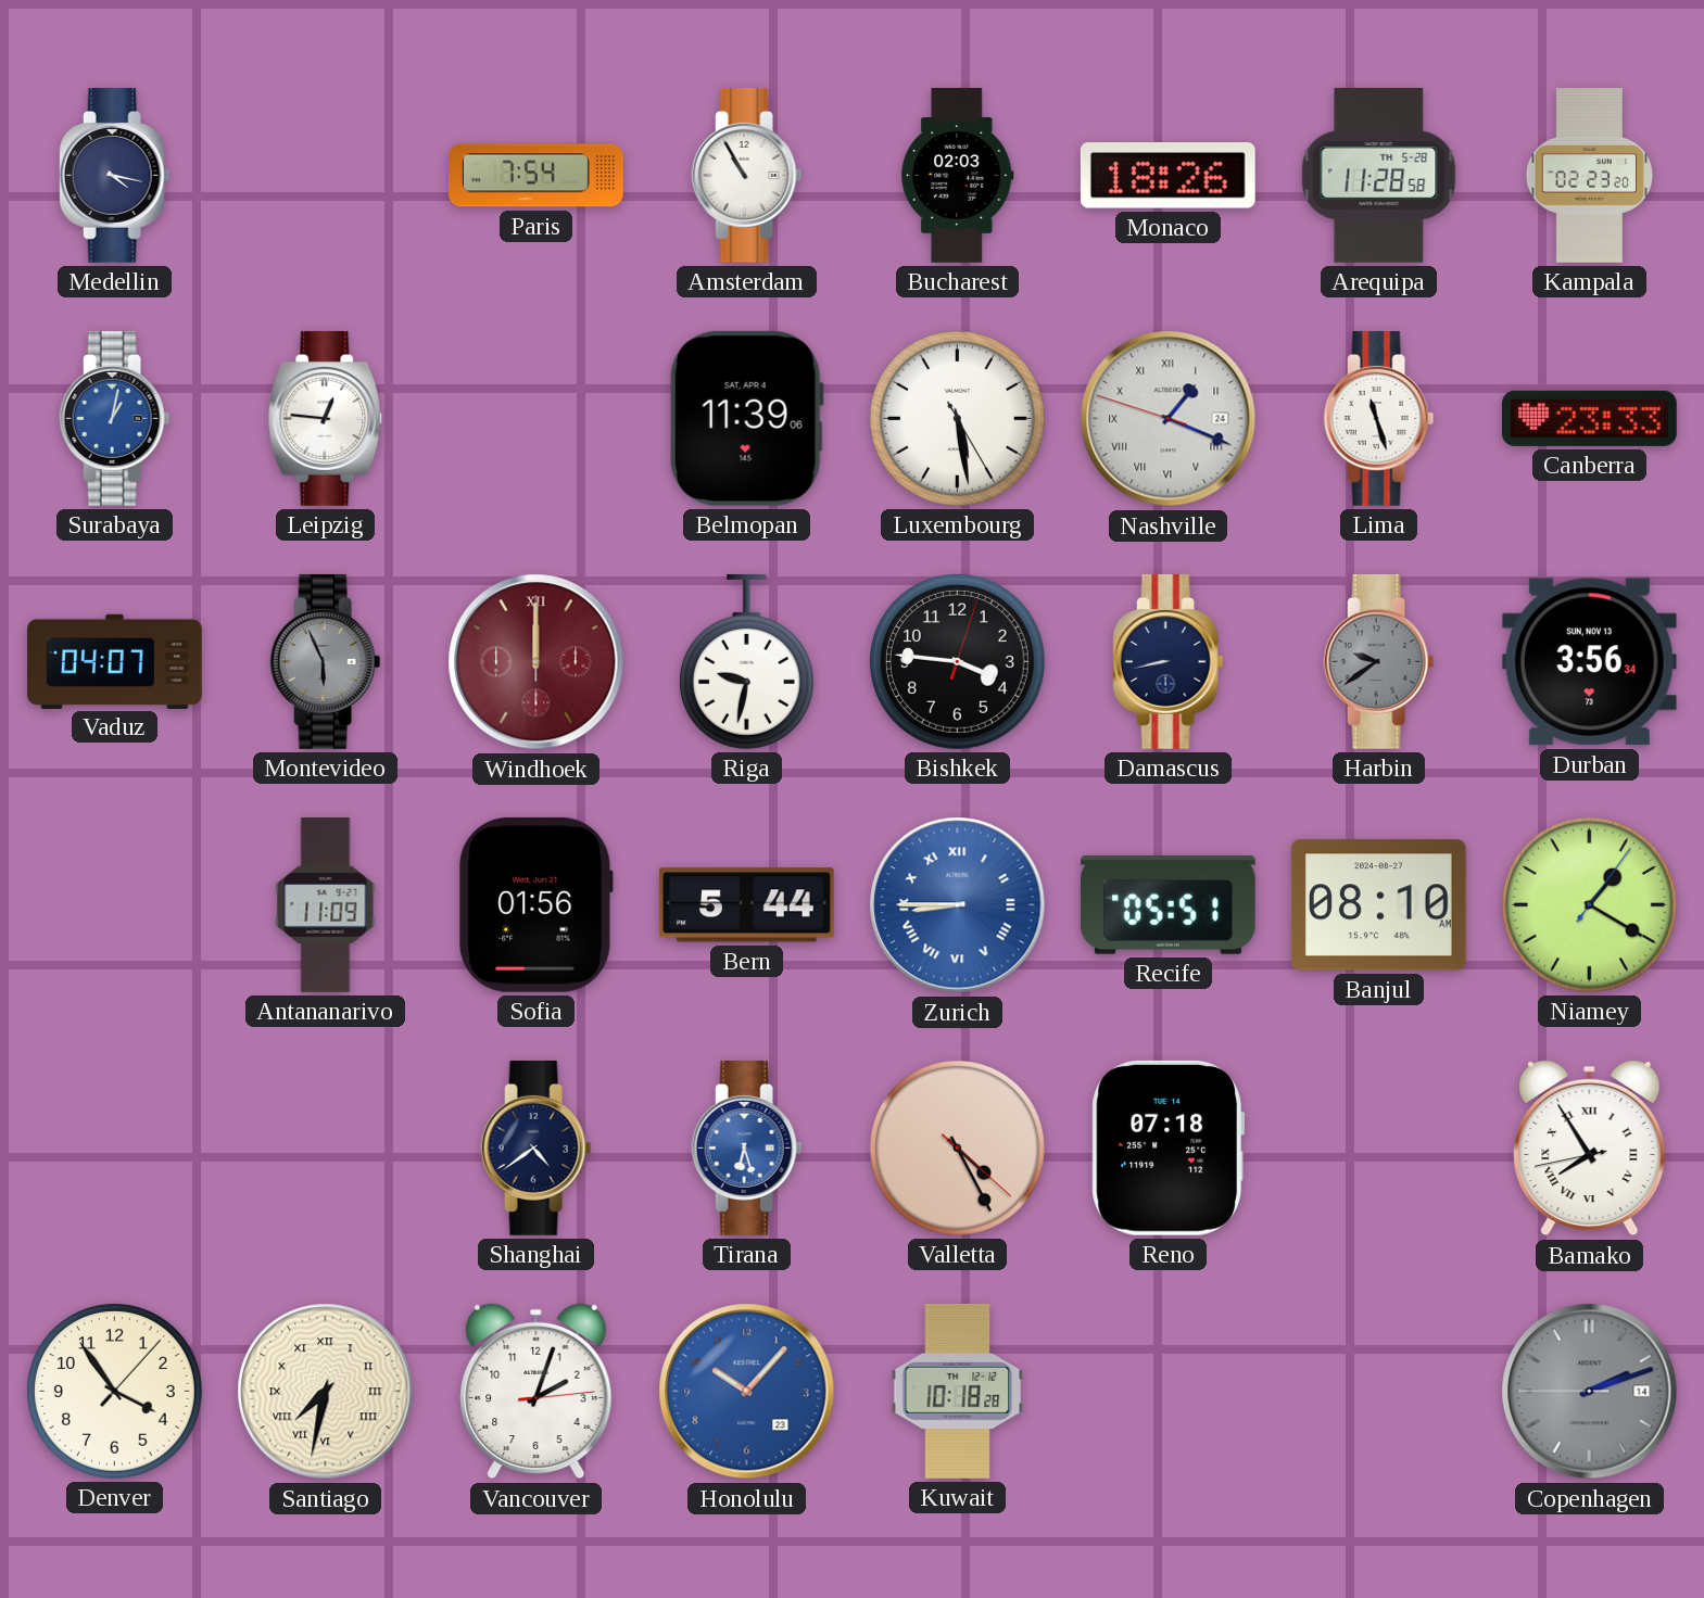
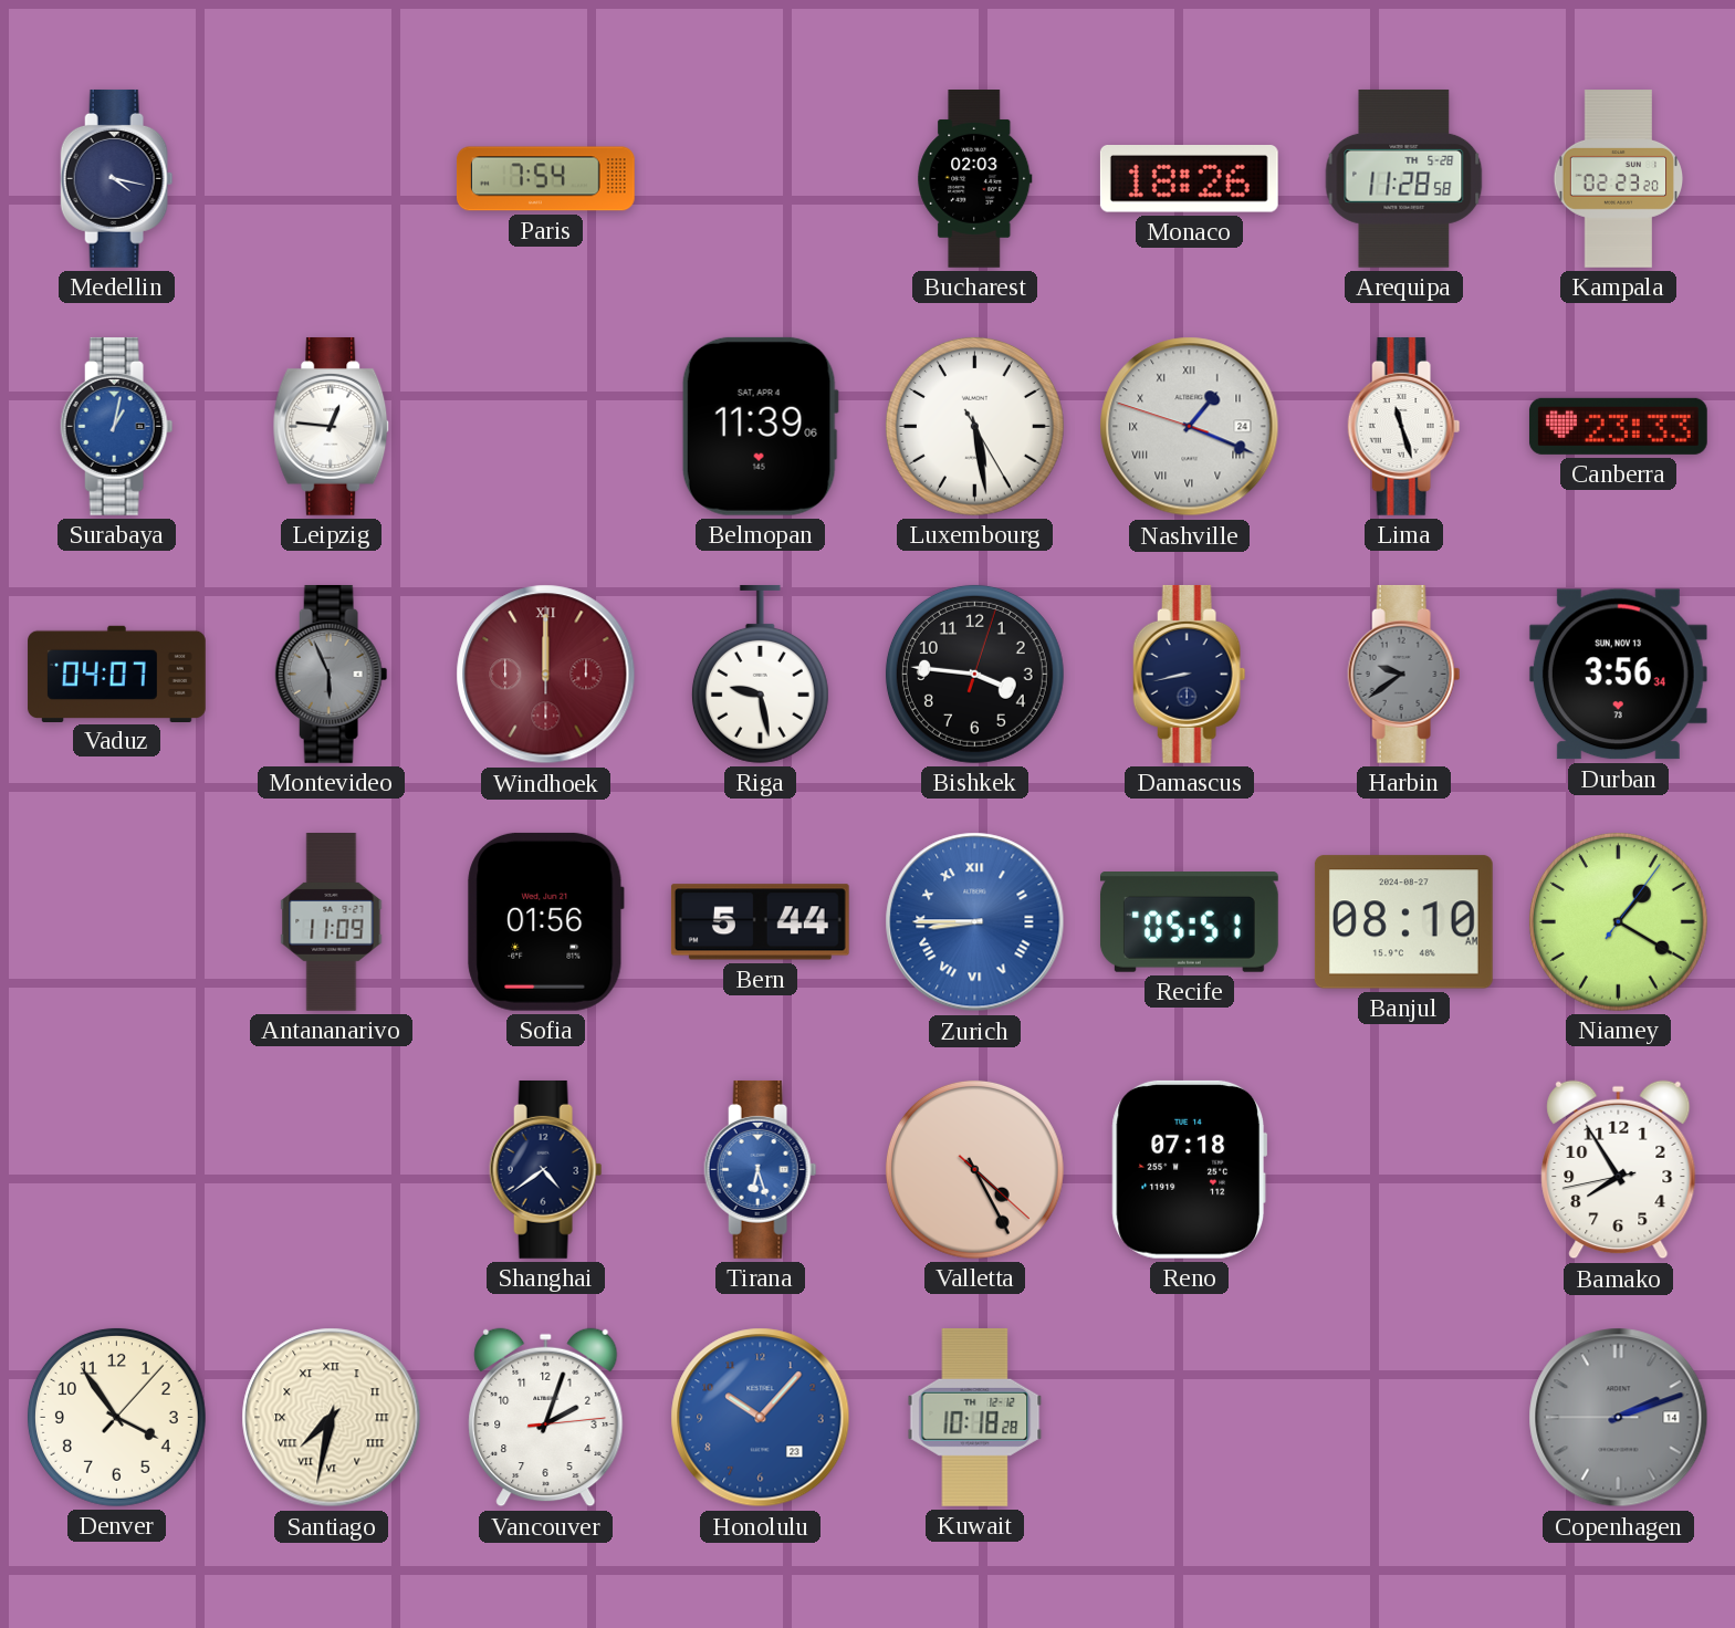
Amsterdam: 10:55 -> none (747, 175)
Riga: 9:32 -> 9:28 (760, 674)
Bamako numerals: Roman -> Arabic (1619, 1170)
